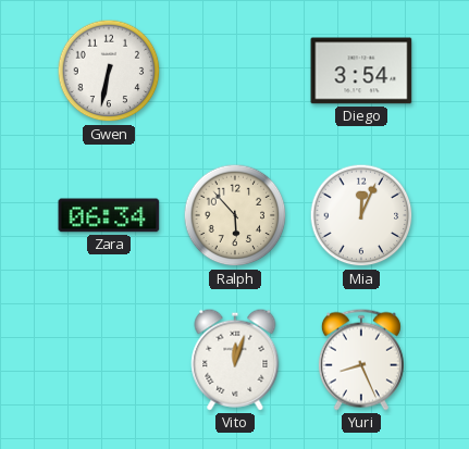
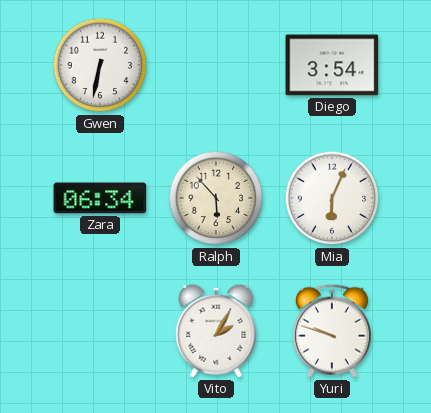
Mia: 12:04 -> 6:04 (332, 198)
Vito: 12:03 -> 2:05 (216, 331)
Yuri: 8:26 -> 9:48 (332, 331)
